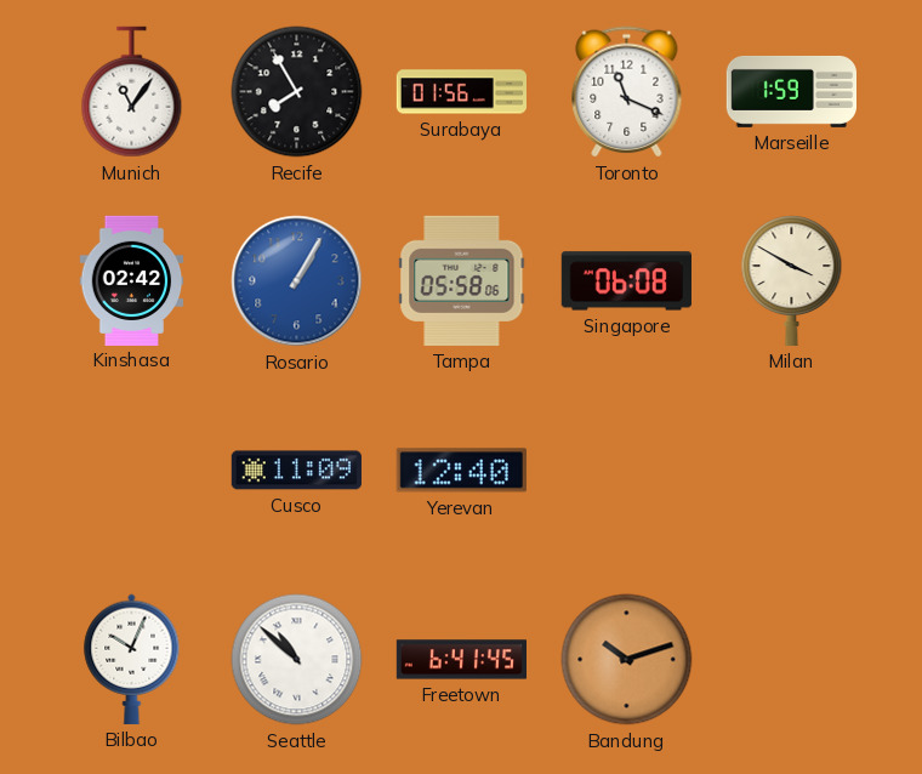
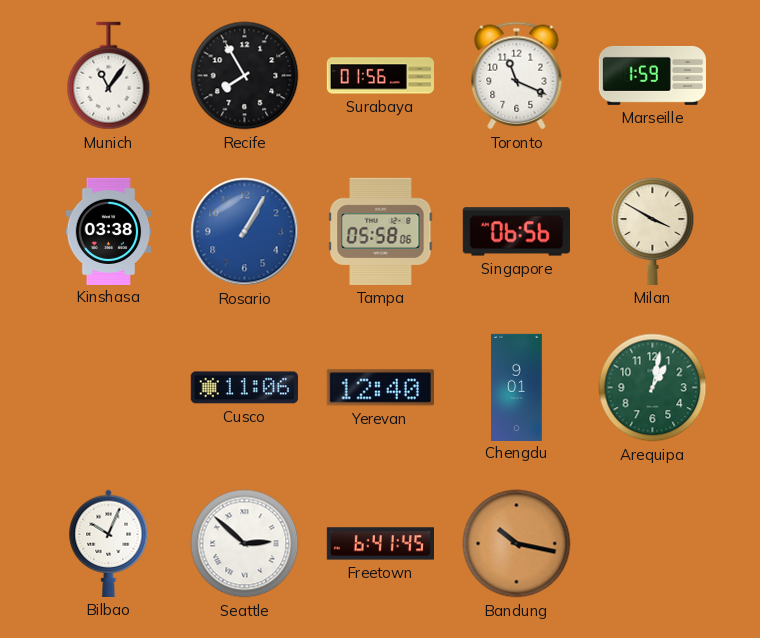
Kinshasa: 02:42 -> 03:38 (109, 231)
Singapore: 06:08 -> 06:56 (516, 232)
Cusco: 11:09 -> 11:06 (244, 388)
Chengdu: none -> 9:01 (517, 387)
Arequipa: none -> 1:02 (653, 388)
Seattle: 10:52 -> 2:52 (245, 544)
Bandung: 10:12 -> 10:17 (517, 544)
